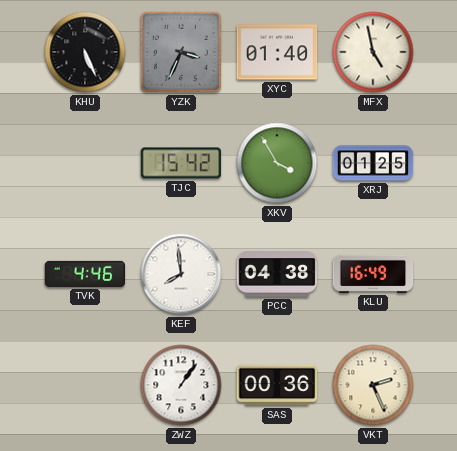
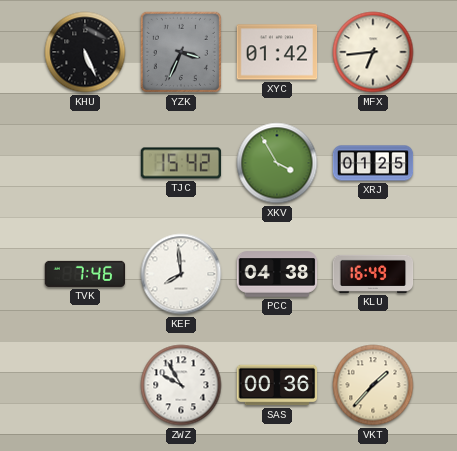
XYC: 01:40 -> 01:42 (277, 52)
MFX: 4:58 -> 6:44 (373, 52)
TVK: 4:46 -> 7:46 (85, 274)
ZWZ: 1:06 -> 9:55 (181, 385)
VKT: 2:26 -> 1:37 (373, 385)
